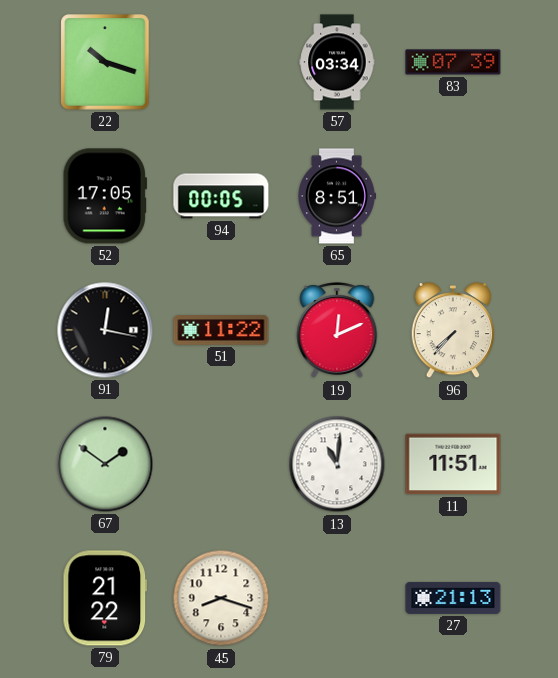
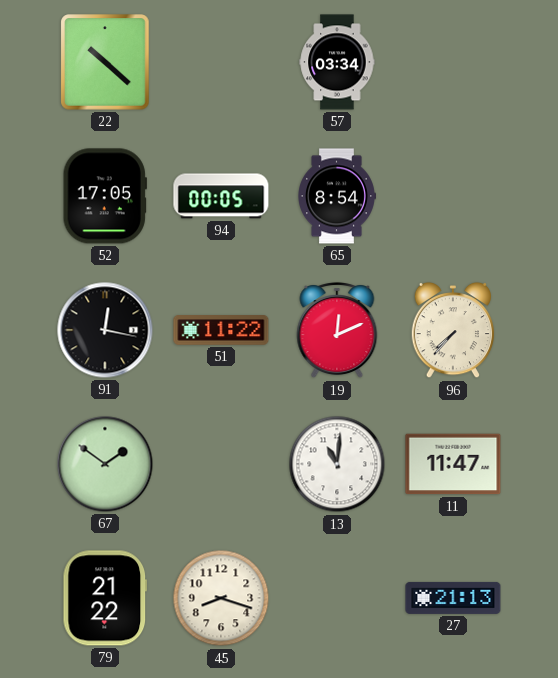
22: 10:18 -> 10:22 (105, 62)
83: 07:39 -> none (453, 62)
65: 8:51 -> 8:54 (337, 196)
11: 11:51 -> 11:47 (453, 464)
